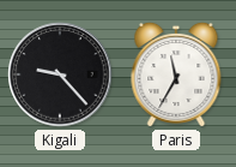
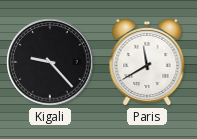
Paris: 11:35 -> 11:40 (147, 62)
